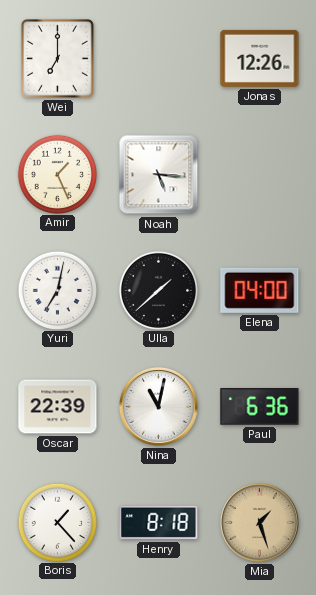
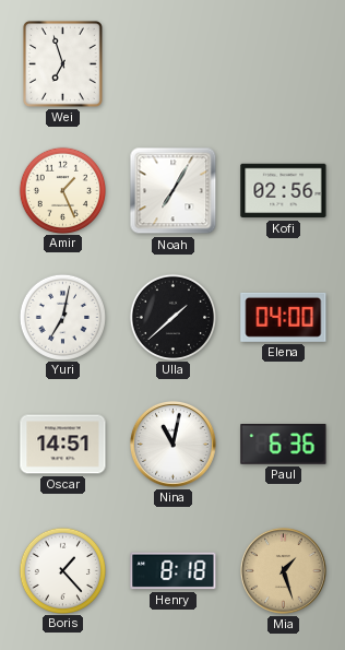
Wei: 7:00 -> 6:57 (62, 64)
Jonas: 12:26 -> none (260, 58)
Noah: 5:16 -> 7:05 (174, 191)
Kofi: none -> 02:56 (284, 191)
Oscar: 22:39 -> 14:51 (63, 445)
